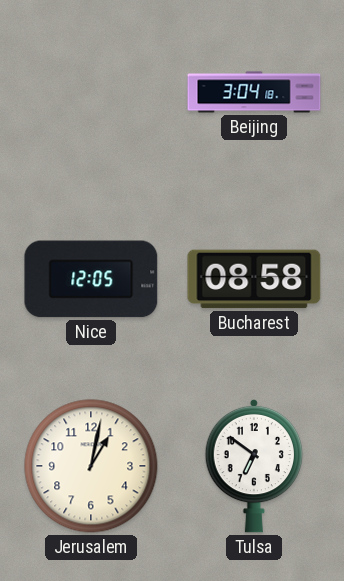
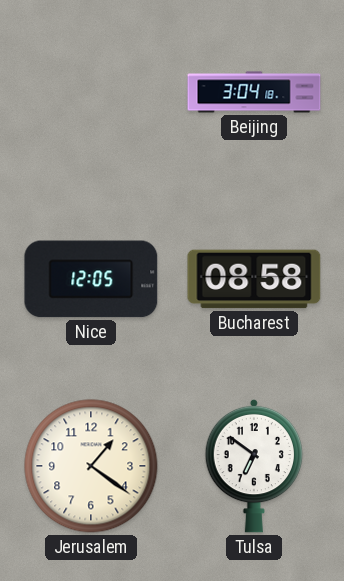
Jerusalem: 1:02 -> 1:21 (91, 466)
